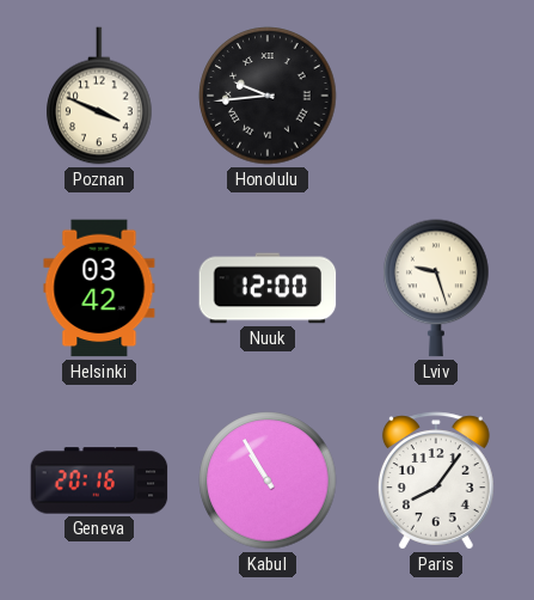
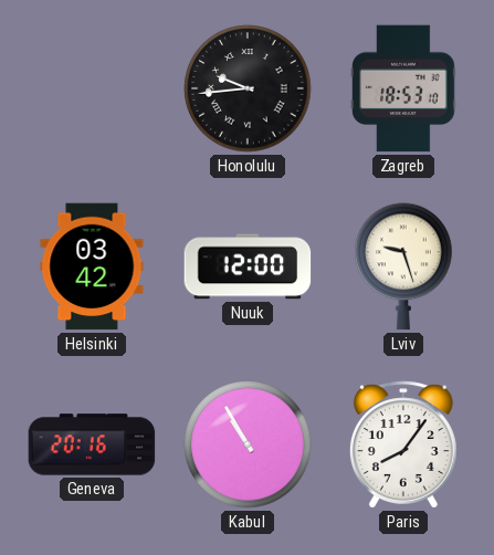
Poznan: 3:49 -> none (99, 96)
Zagreb: none -> 18:53 (404, 88)
